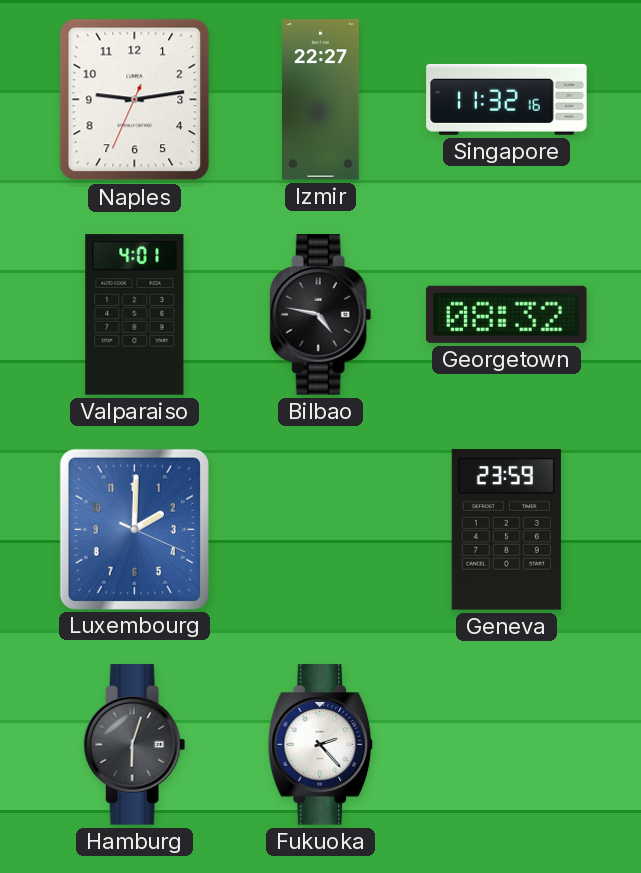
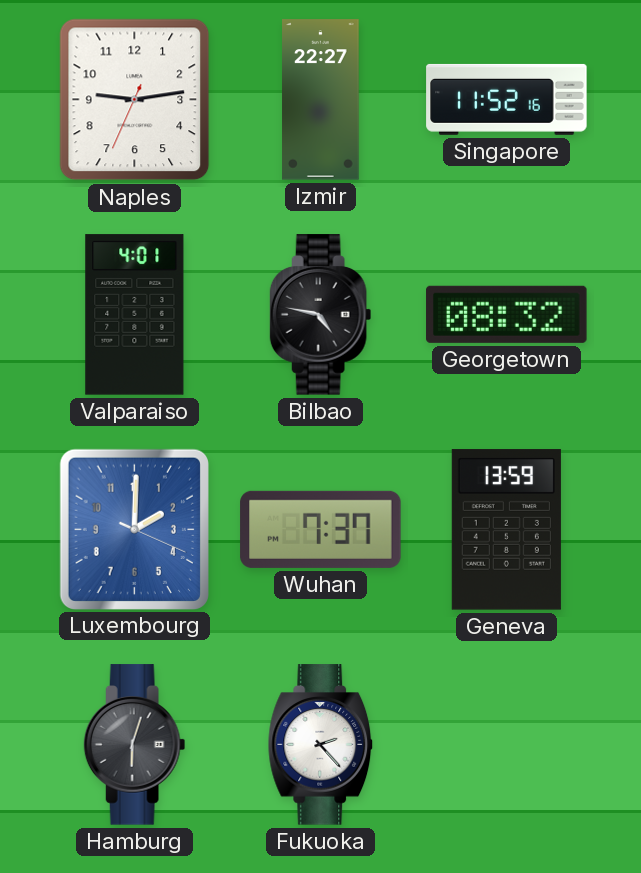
Singapore: 11:32 -> 11:52 (507, 99)
Wuhan: none -> 7:37 (321, 529)
Geneva: 23:59 -> 13:59 (506, 530)
